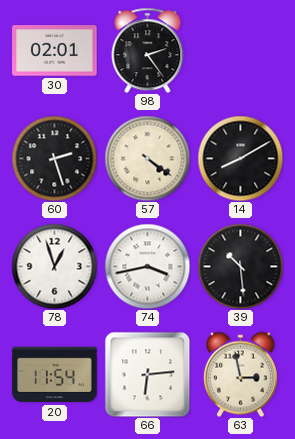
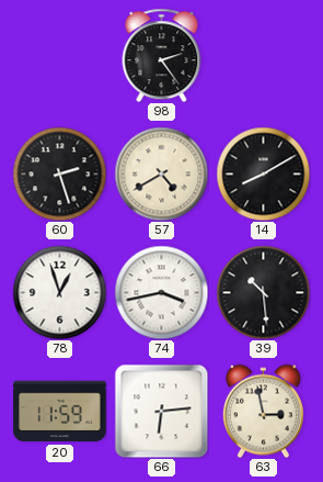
30: 02:01 -> none (55, 51)
57: 4:21 -> 4:40 (161, 173)
20: 11:54 -> 11:59 (60, 412)
